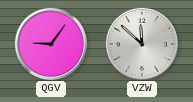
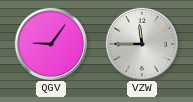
VZW: 11:52 -> 11:45 (141, 43)
